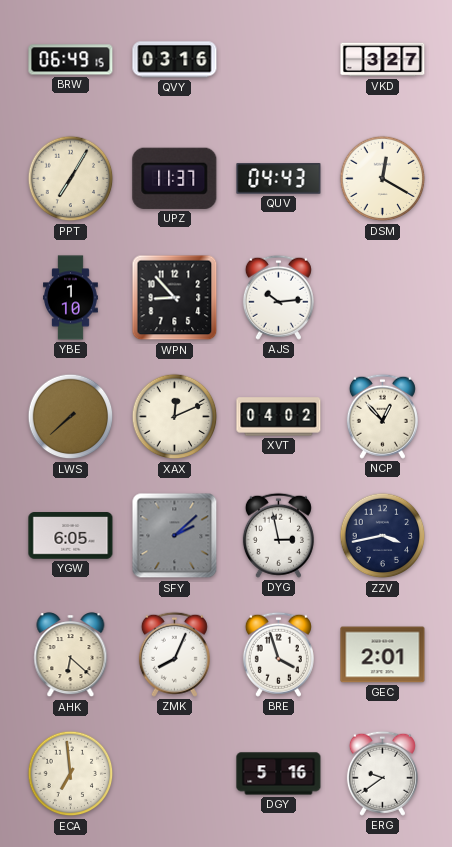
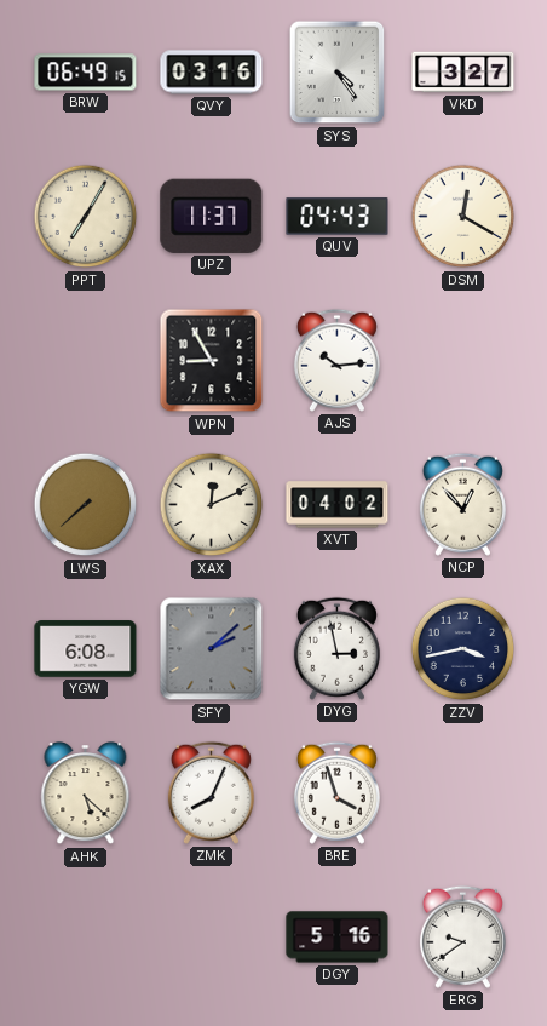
SYS: none -> 4:24 (338, 73)
YBE: 1:10 -> none (71, 298)
WPN: 8:53 -> 8:55 (212, 361)
YGW: 6:05 -> 6:08 (86, 649)
AHK: 6:22 -> 5:22 (86, 793)
GEC: 2:01 -> none (383, 655)
ECA: 6:59 -> none (71, 774)
